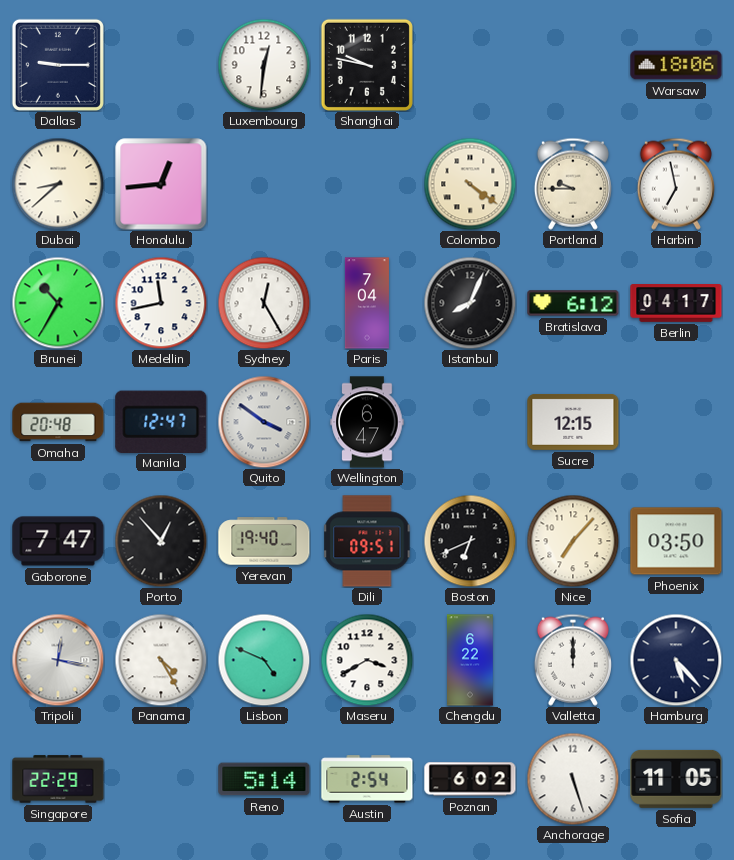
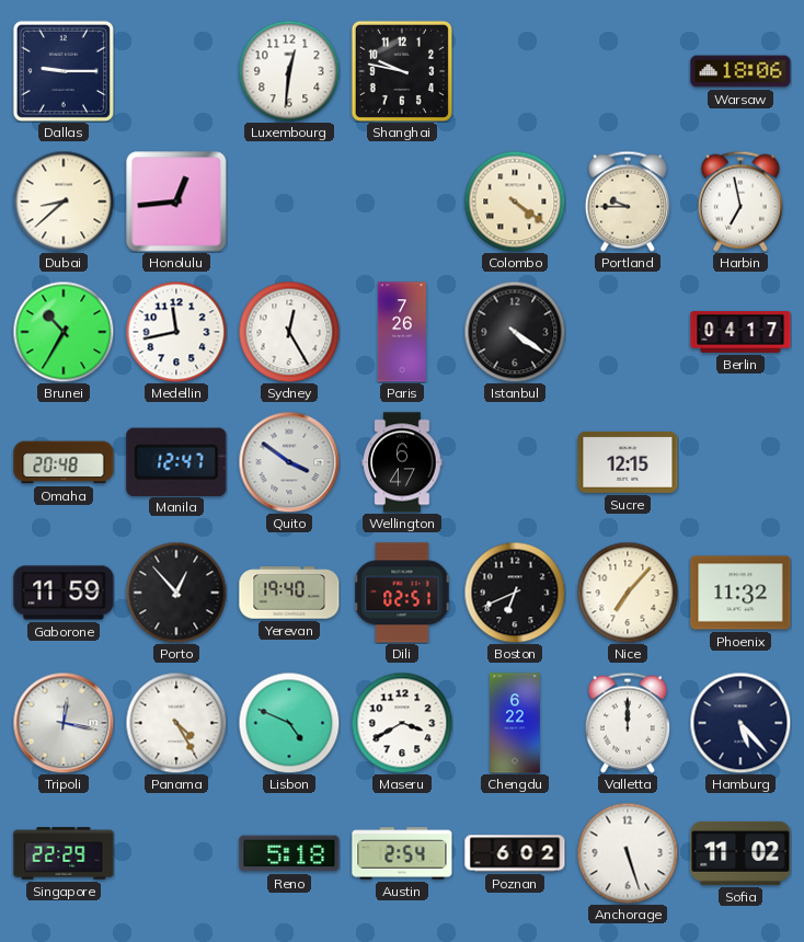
Paris: 7:04 -> 7:26 (402, 332)
Istanbul: 8:04 -> 4:21 (515, 332)
Bratislava: 6:12 -> none (573, 303)
Gaborone: 7:47 -> 11:59 (64, 593)
Dili: 09:51 -> 02:51 (402, 593)
Phoenix: 03:50 -> 11:32 (740, 593)
Reno: 5:14 -> 5:18 (289, 853)
Sofia: 11:05 -> 11:02 (740, 853)
